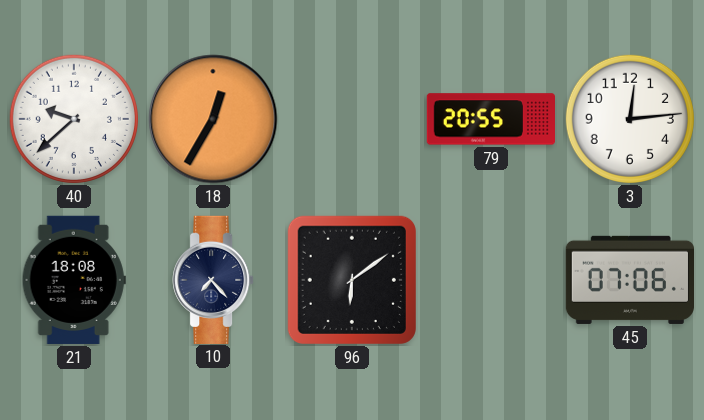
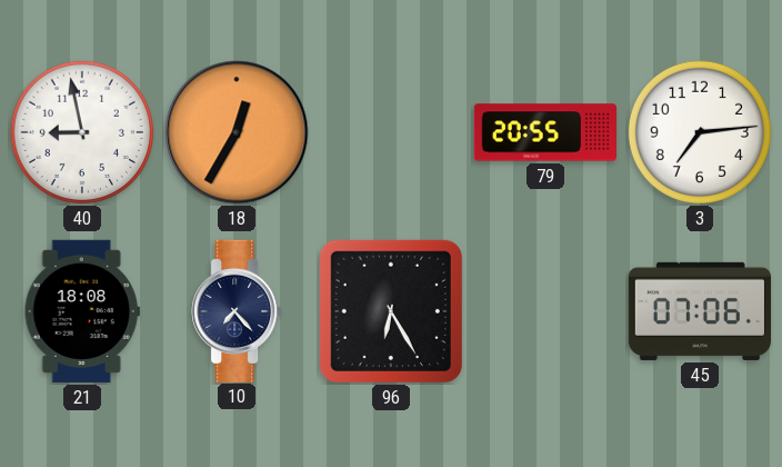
40: 9:38 -> 8:58 (82, 132)
3: 12:14 -> 7:14 (700, 132)
96: 6:09 -> 6:25 (391, 311)
